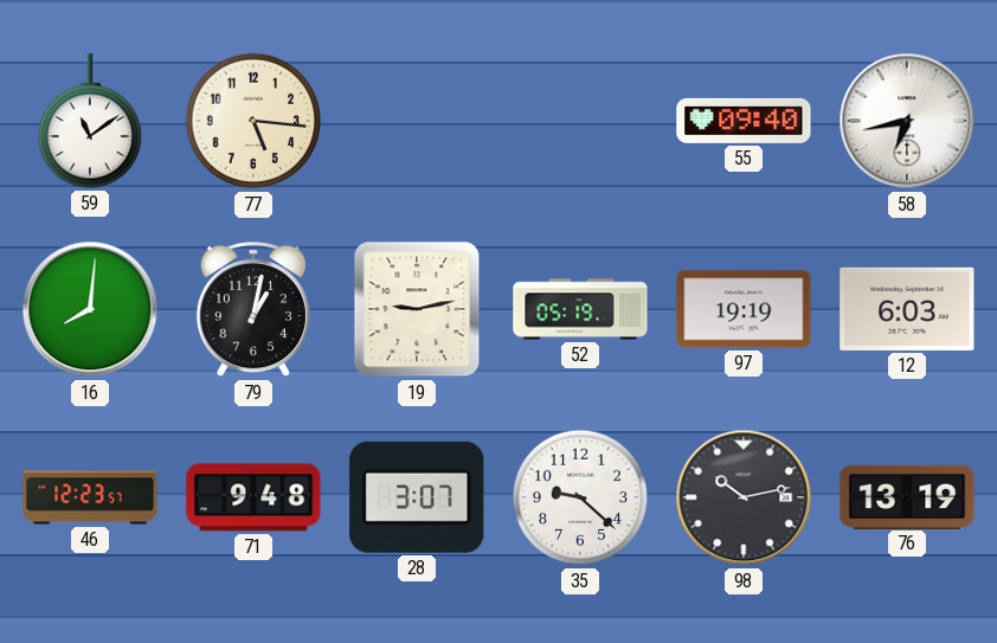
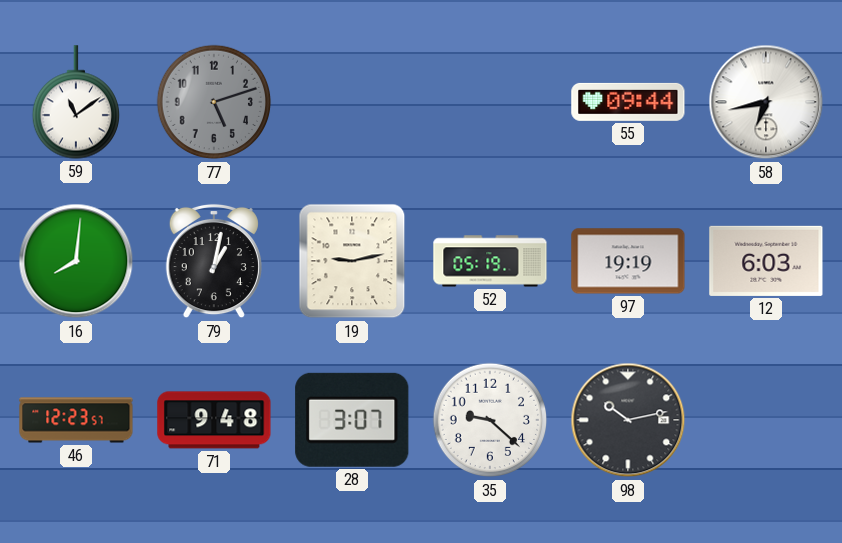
77: 5:16 -> 5:12 (214, 102)
77 dial: cream -> grey (214, 102)
55: 09:40 -> 09:44 (628, 102)
76: 13:19 -> none (907, 496)
